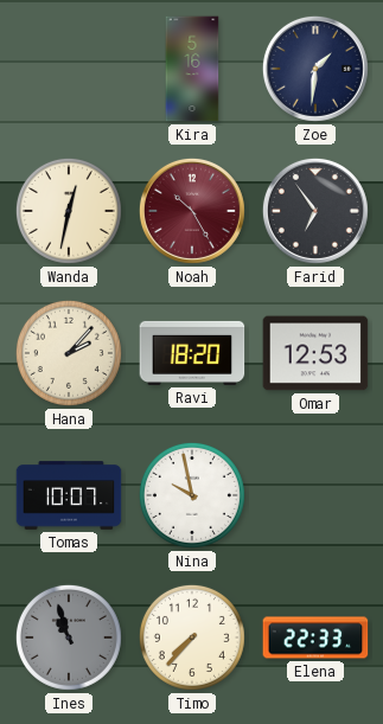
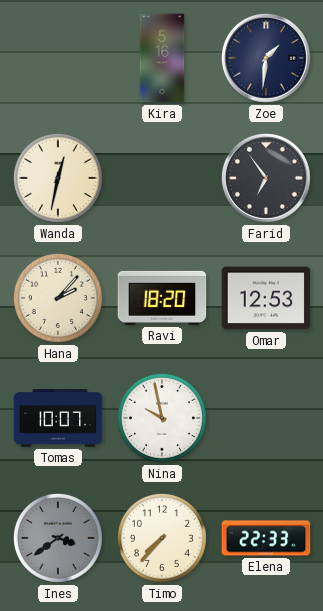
Noah: 10:25 -> none (192, 211)
Ines: 10:57 -> 3:39 (58, 538)
